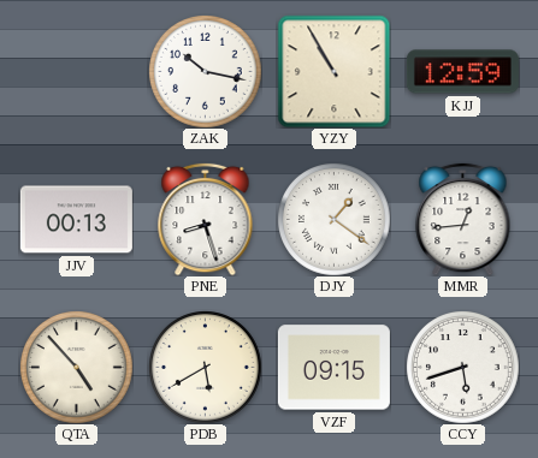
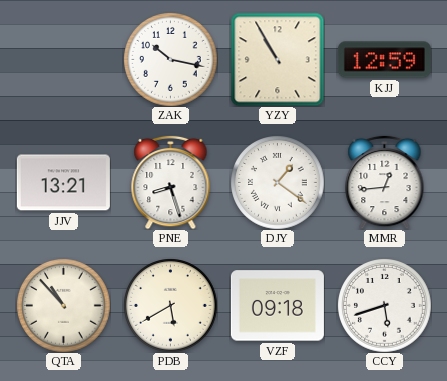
JJV: 00:13 -> 13:21 (63, 183)
QTA: 4:53 -> 10:53 (64, 306)
VZF: 09:15 -> 09:18 (277, 306)
